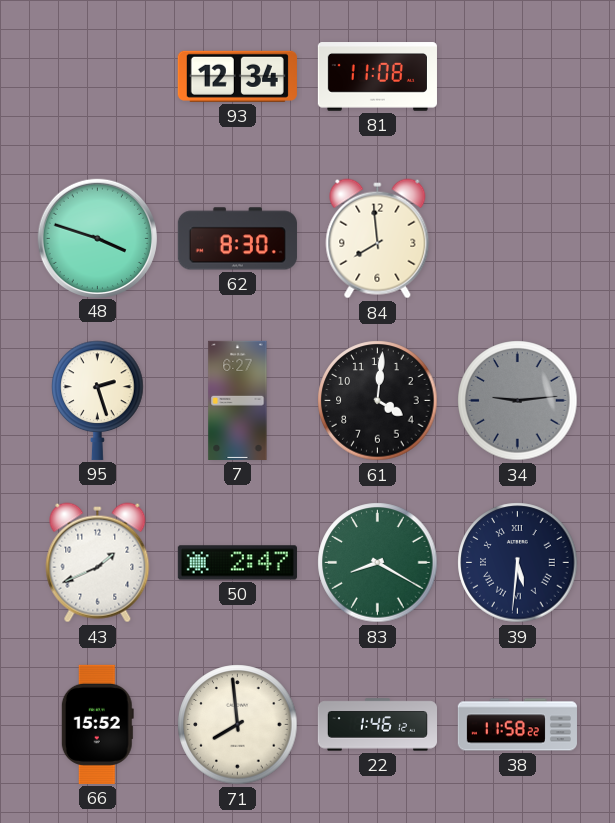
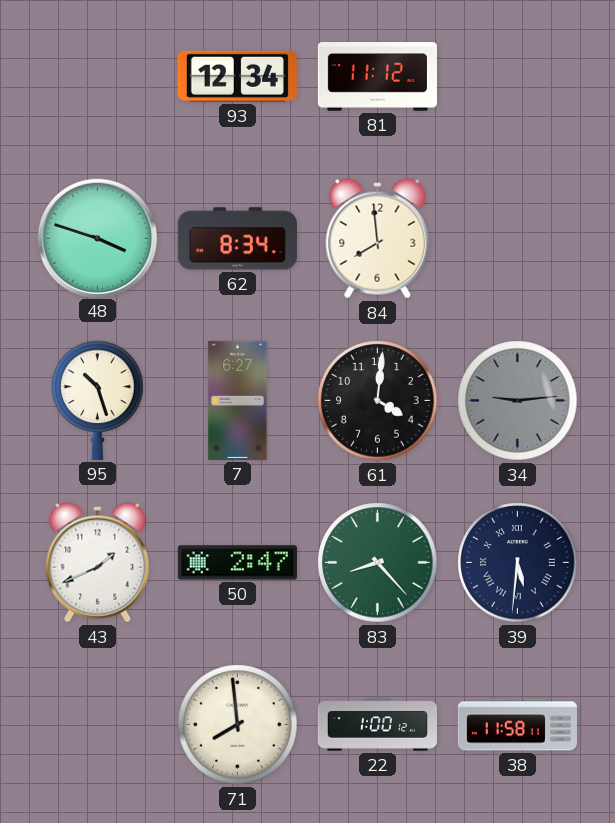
81: 11:08 -> 11:12 (377, 77)
62: 8:30 -> 8:34 (237, 239)
95: 2:27 -> 10:27 (98, 400)
83: 8:20 -> 8:23 (378, 563)
66: 15:52 -> none (97, 724)
22: 1:46 -> 1:00 (377, 725)
38: 11:58:22 -> 11:58:11 (517, 725)
